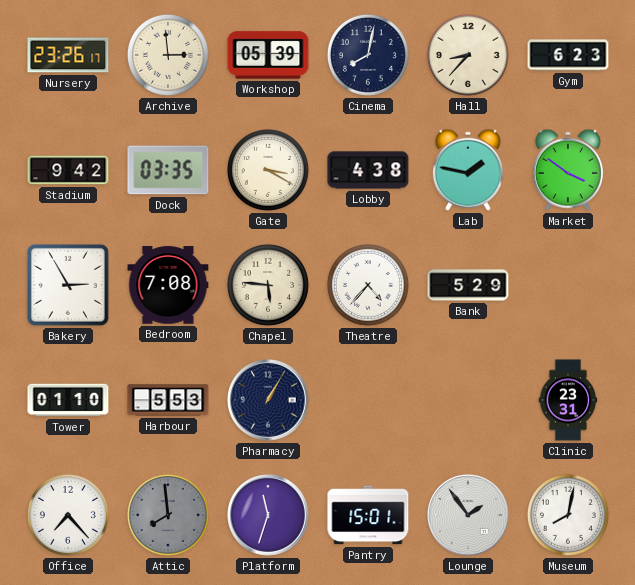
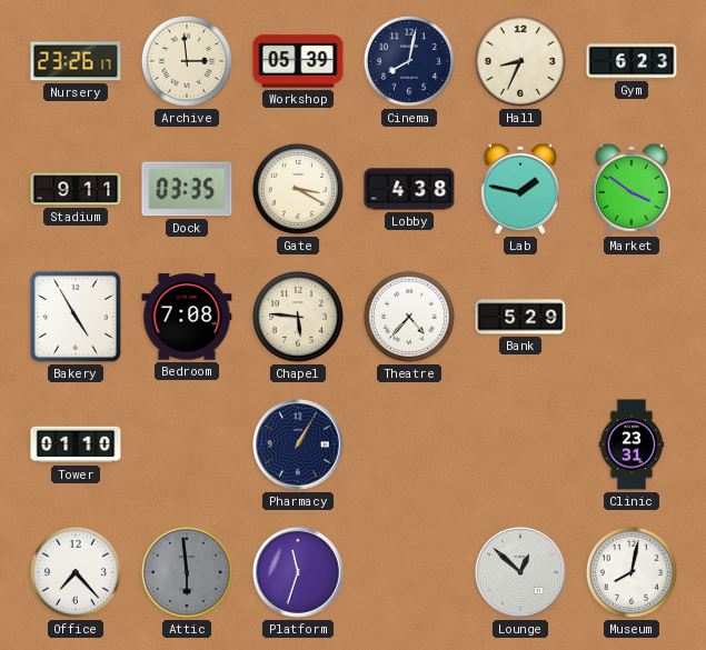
Hall: 8:37 -> 8:34 (520, 61)
Stadium: 9:42 -> 9:11 (76, 189)
Bakery: 2:55 -> 4:55 (76, 317)
Harbour: 5:53 -> none (168, 400)
Attic: 7:59 -> 5:59 (187, 572)
Pantry: 15:01 -> none (368, 515)
Lounge: 1:54 -> 12:52 (521, 573)
